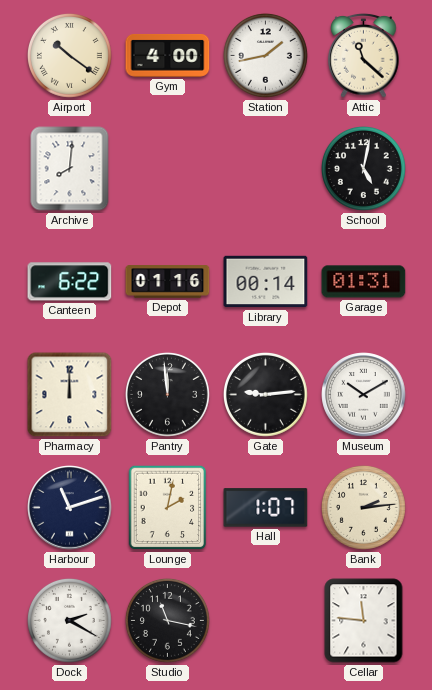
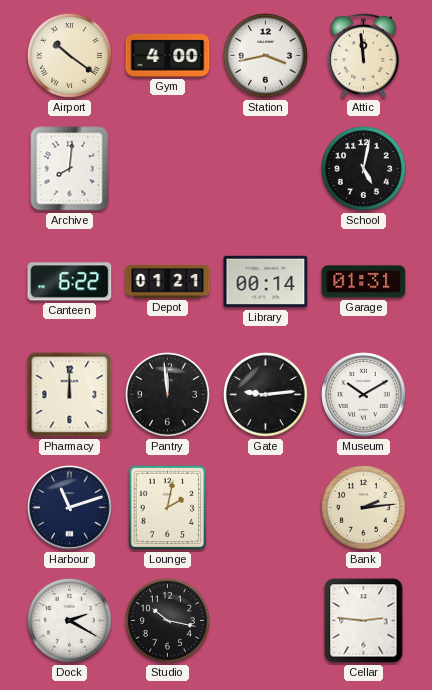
Station: 1:43 -> 3:43 (265, 55)
Attic: 11:22 -> 11:59 (364, 56)
Depot: 01:16 -> 01:21 (168, 282)
Hall: 1:07 -> none (266, 508)
Studio: 11:17 -> 10:17 (167, 620)
Cellar: 11:46 -> 2:46 (364, 621)
